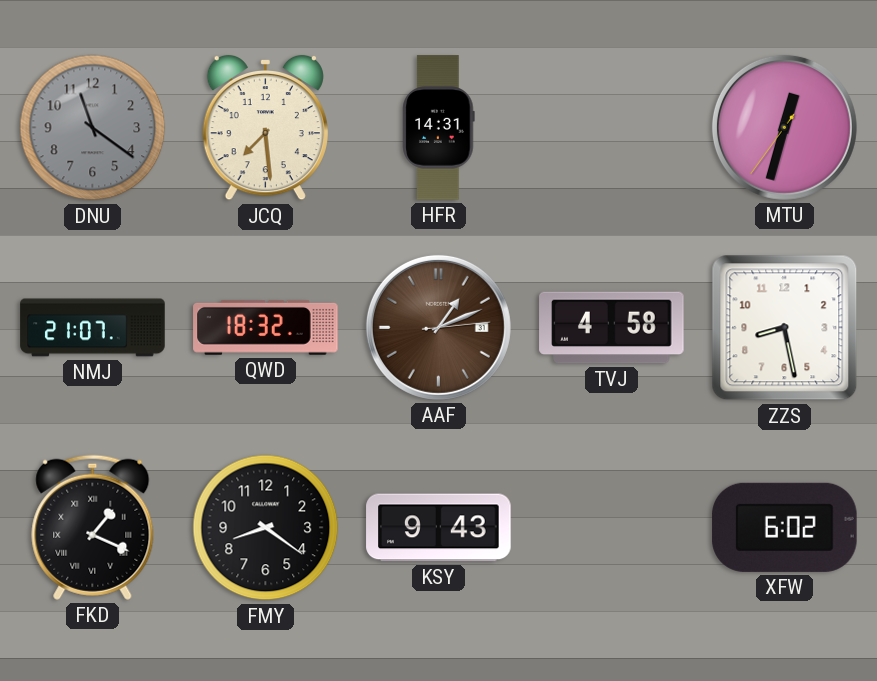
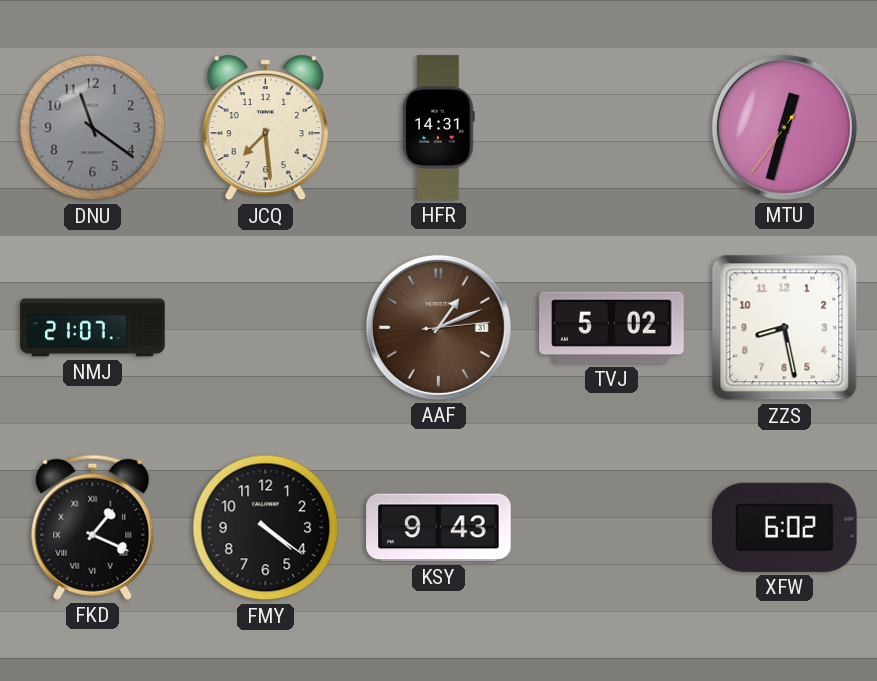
QWD: 18:32 -> none (266, 327)
TVJ: 4:58 -> 5:02 (612, 328)
FMY: 8:21 -> 4:21 (266, 528)
